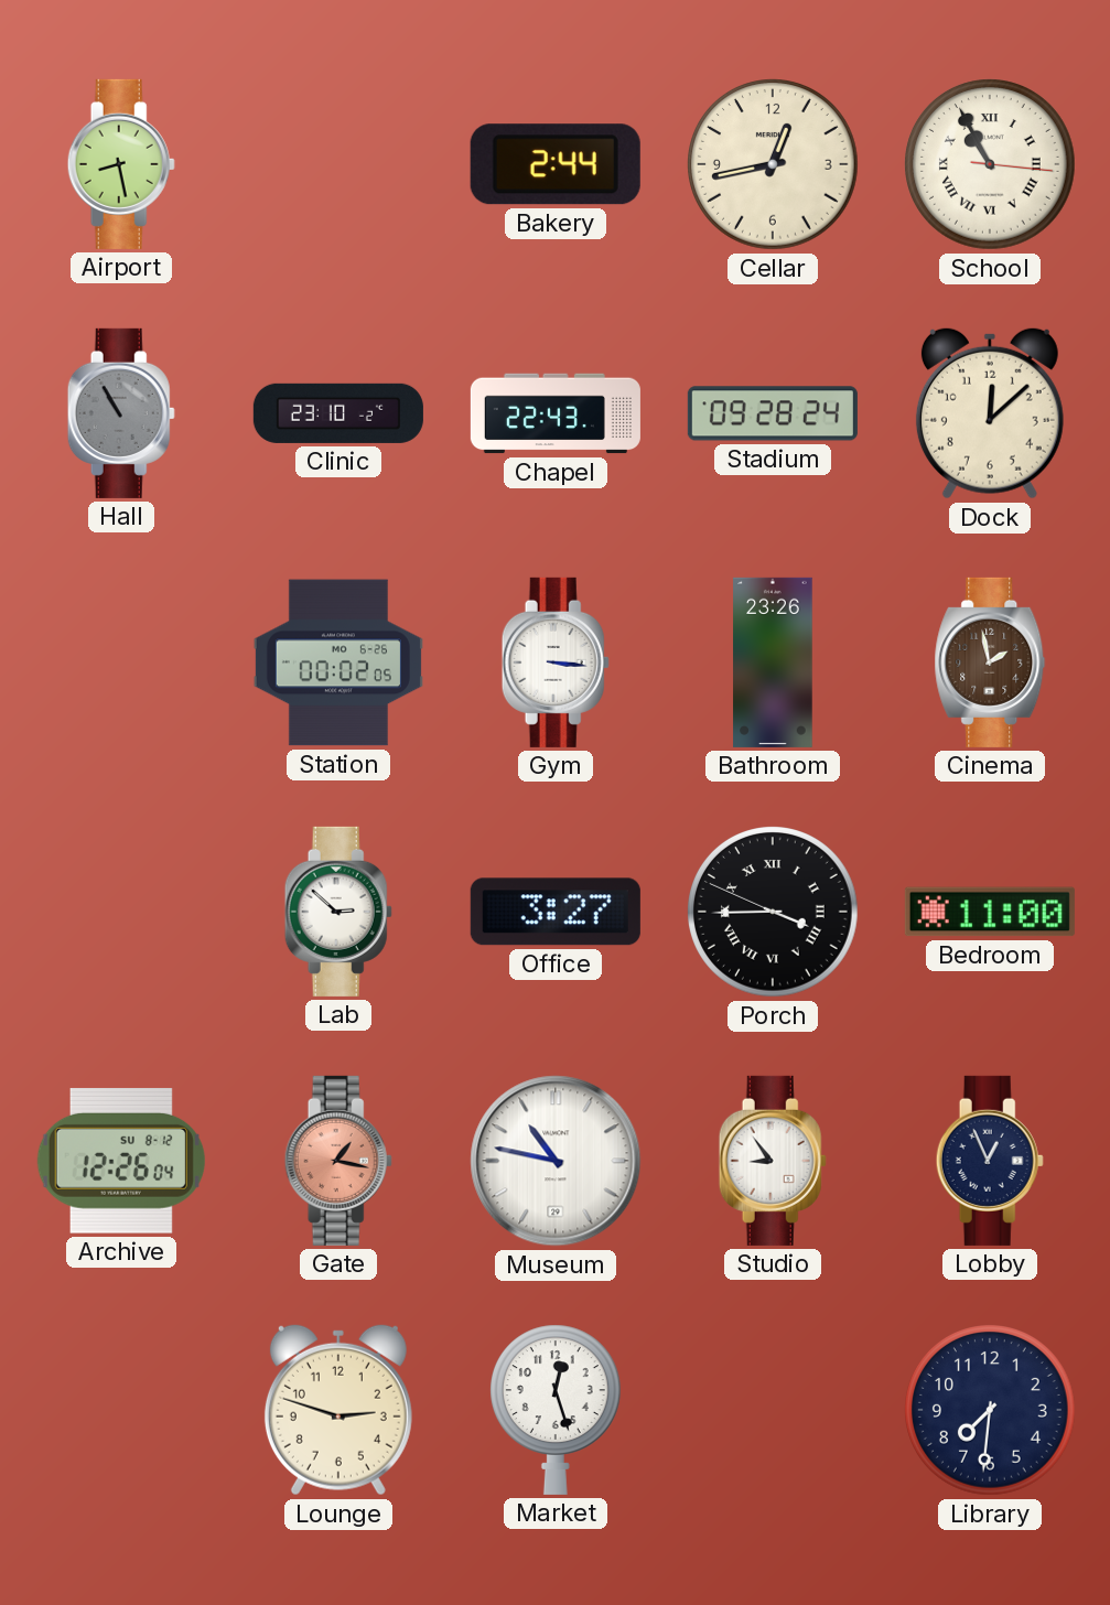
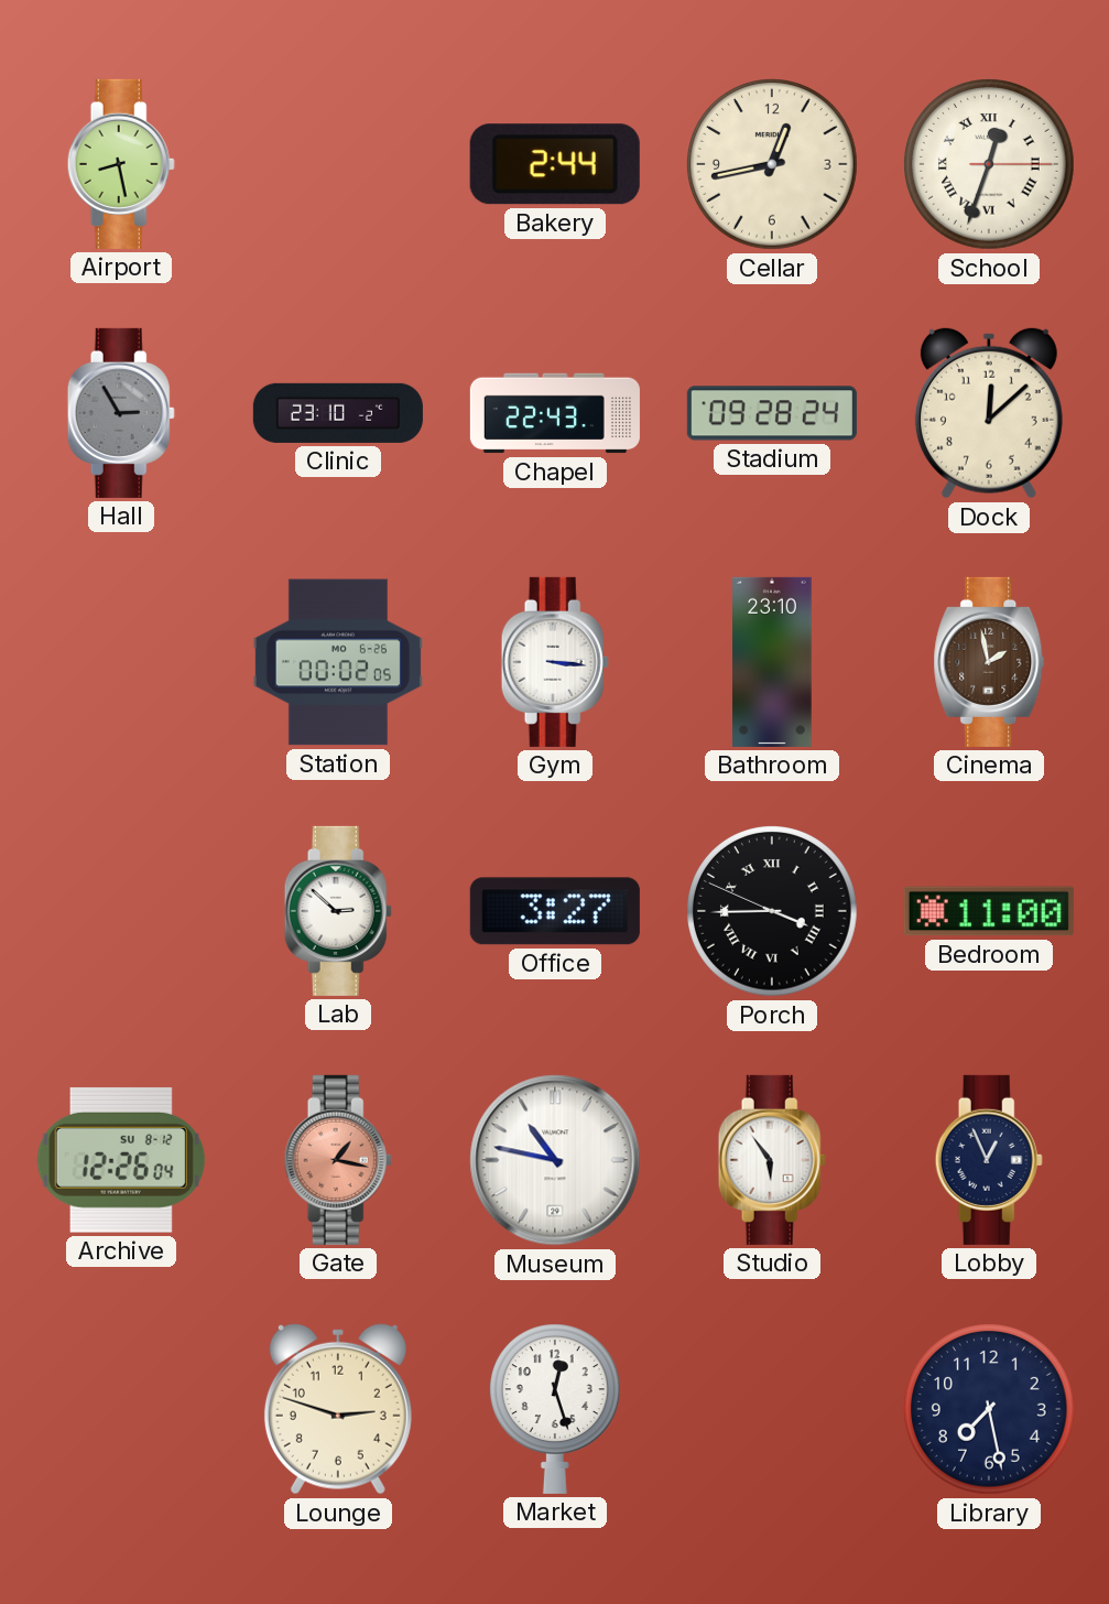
School: 10:55 -> 12:33 (990, 165)
Hall: 10:55 -> 2:55 (121, 413)
Bathroom: 23:26 -> 23:10 (772, 662)
Studio: 8:54 -> 5:54 (772, 1160)
Library: 7:31 -> 7:28 (990, 1410)
